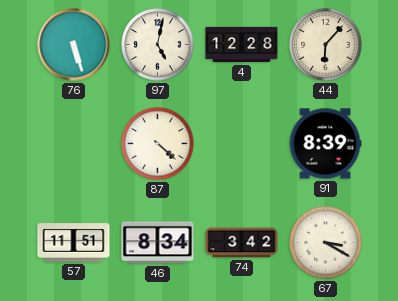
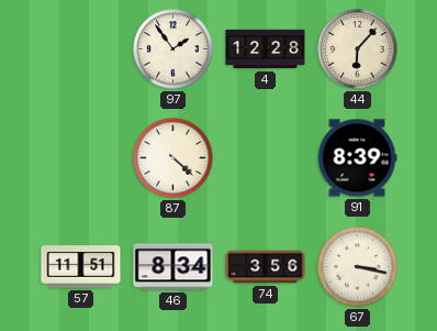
76: 5:27 -> none (74, 45)
97: 5:02 -> 1:54 (173, 49)
74: 3:42 -> 3:56 (266, 267)
67: 3:20 -> 3:17 (358, 267)
